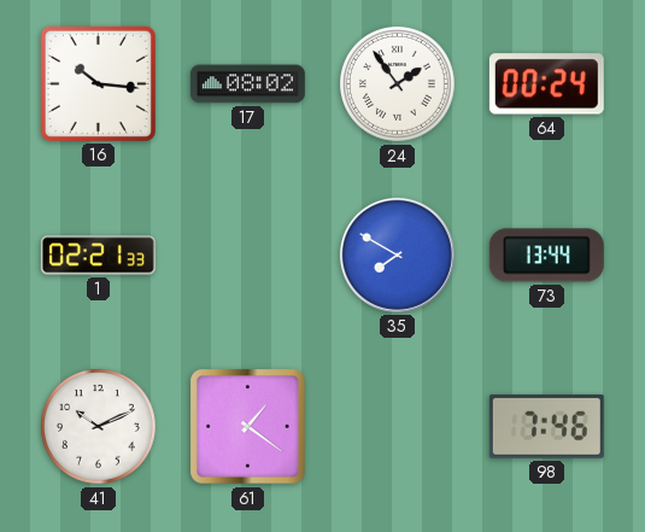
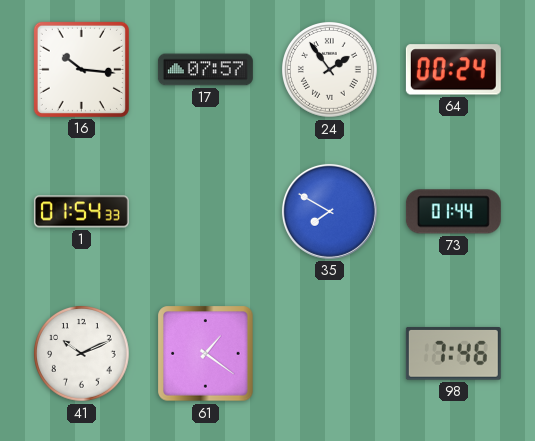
17: 08:02 -> 07:57 (205, 70)
1: 02:21 -> 01:54 (81, 212)
73: 13:44 -> 01:44 (453, 212)
